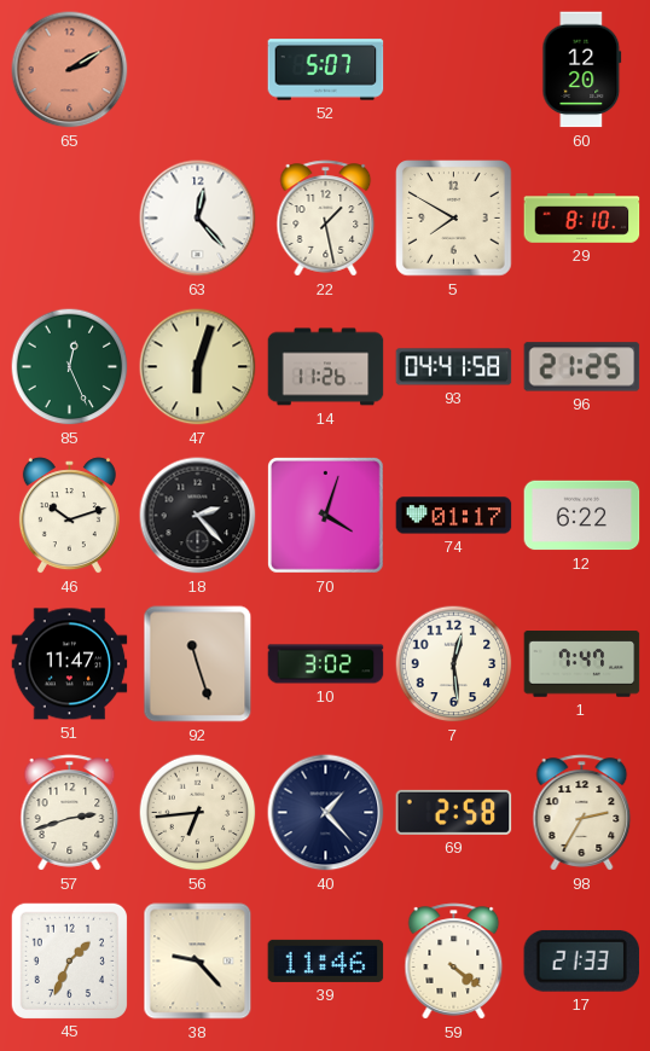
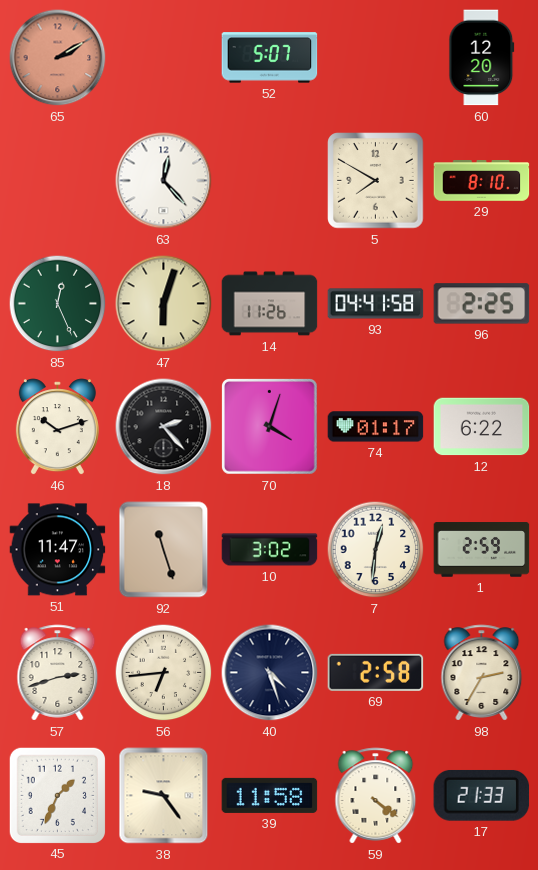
22: 1:28 -> none (326, 219)
96: 21:25 -> 2:25 (482, 304)
7: 12:29 -> 12:31 (376, 550)
1: 7:47 -> 2:59 (482, 550)
40: 1:23 -> 4:27 (270, 673)
38: 9:23 -> 9:24 (164, 796)
39: 11:46 -> 11:58 (270, 795)
